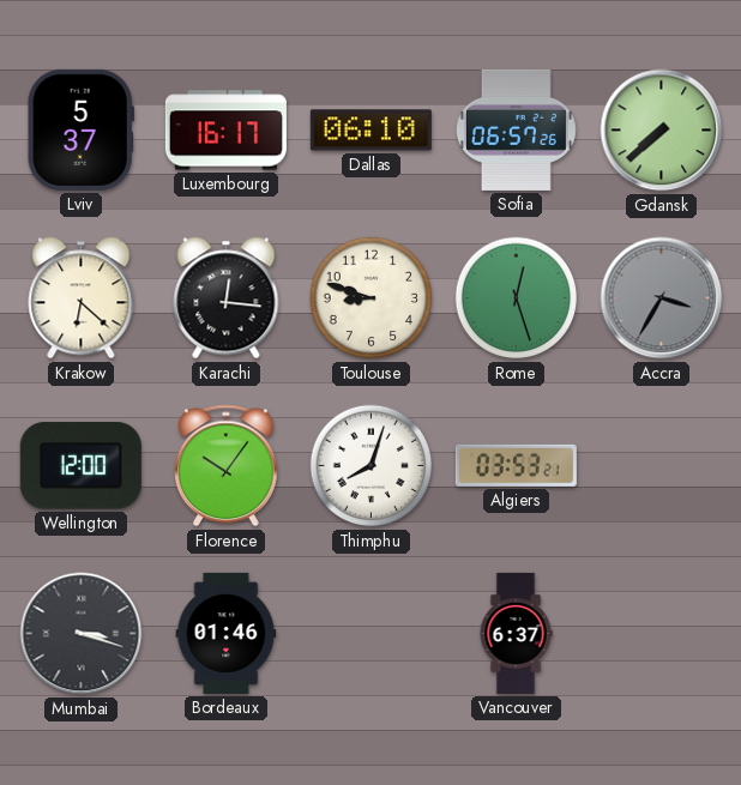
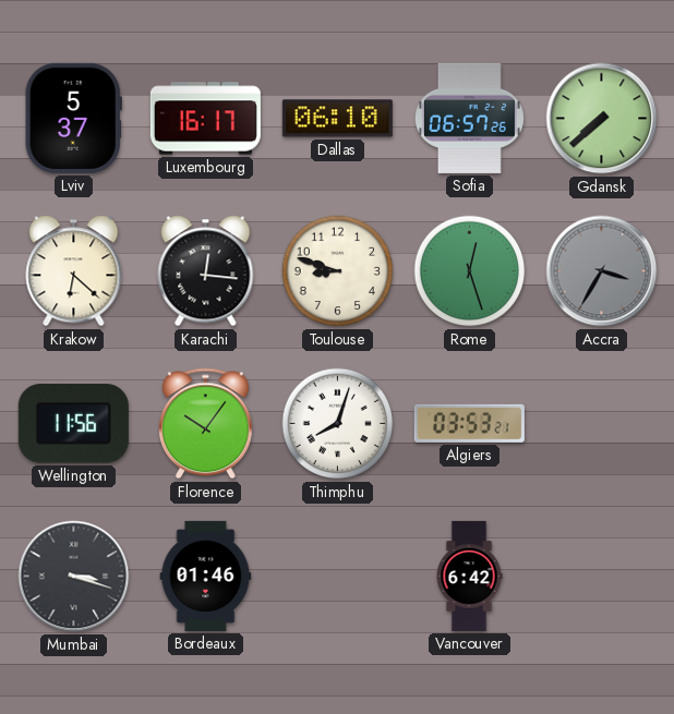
Wellington: 12:00 -> 11:56 (73, 424)
Vancouver: 6:37 -> 6:42 (469, 576)
